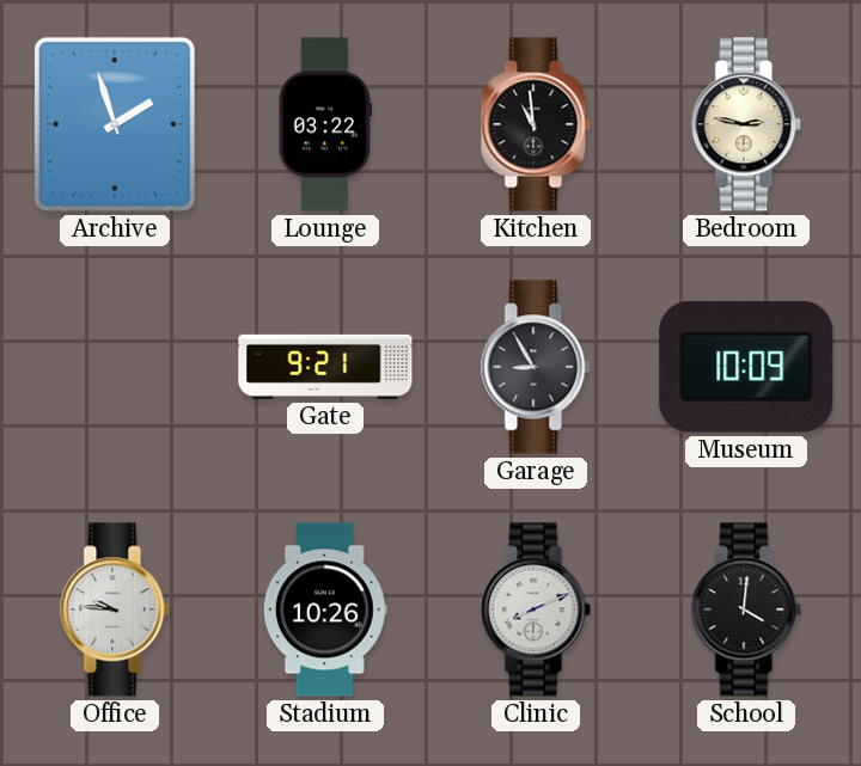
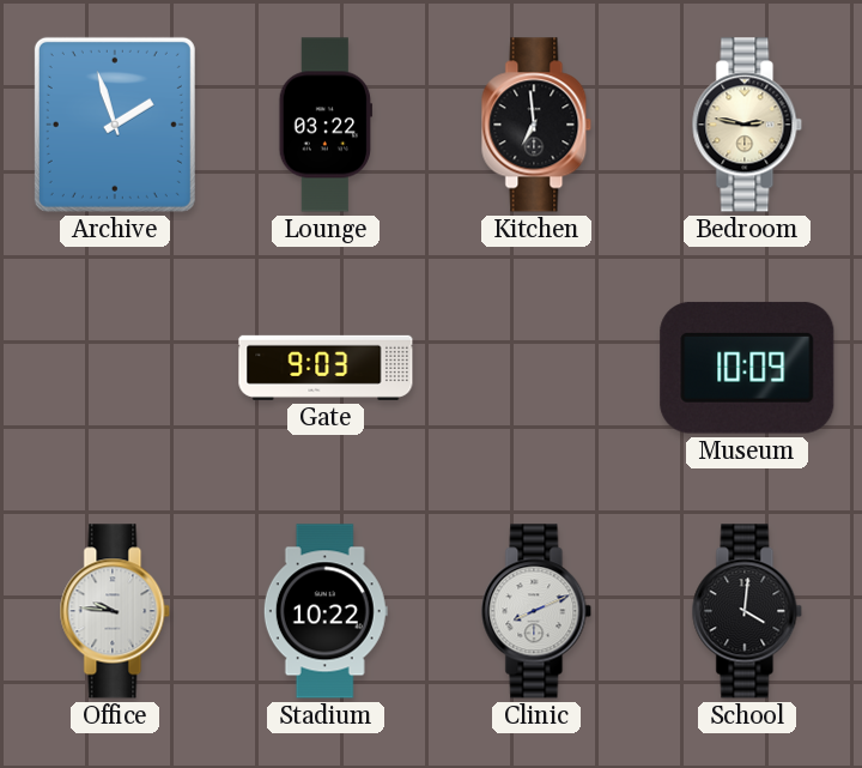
Kitchen: 10:59 -> 6:59 (536, 125)
Gate: 9:21 -> 9:03 (326, 368)
Garage: 8:55 -> none (536, 367)
Stadium: 10:26 -> 10:22 (326, 611)
